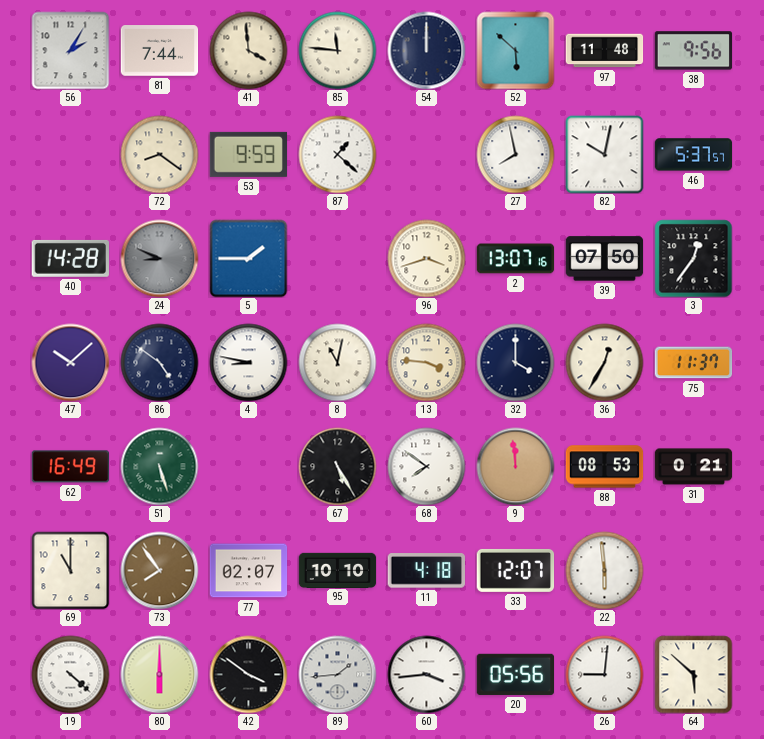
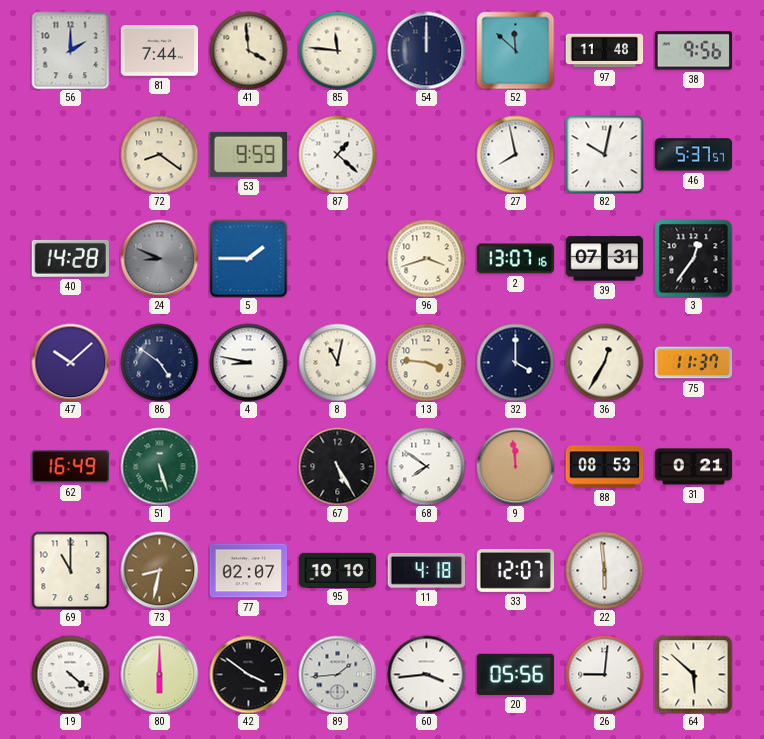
56: 2:05 -> 2:00 (70, 50)
52: 5:52 -> 11:52 (515, 50)
39: 07:50 -> 07:31 (604, 259)
73: 7:54 -> 8:32 (159, 570)
